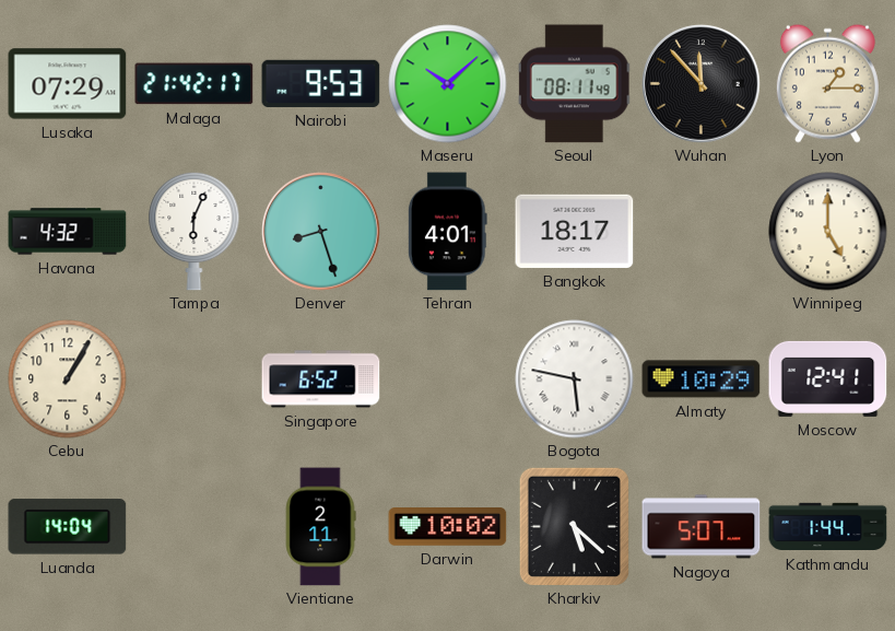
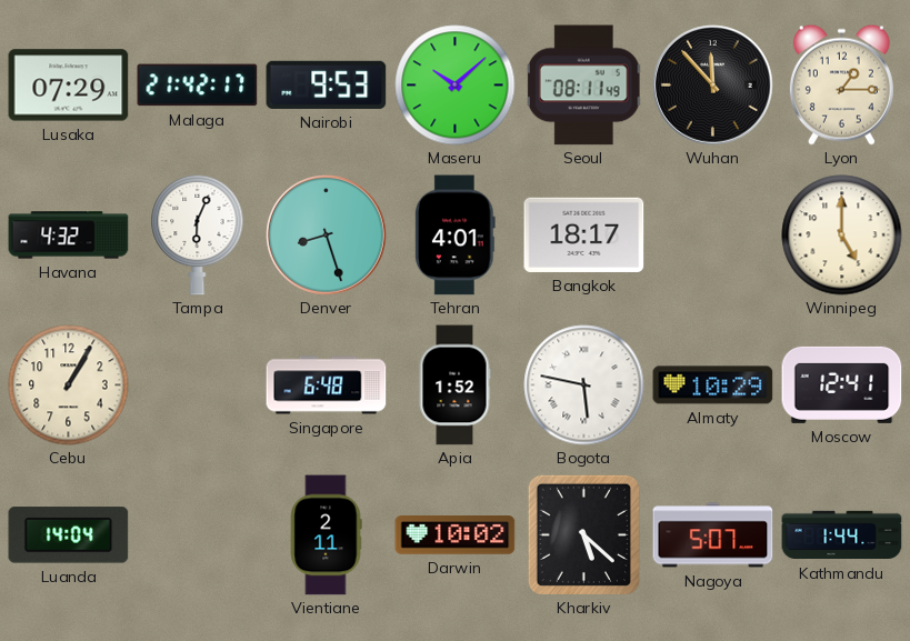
Singapore: 6:52 -> 6:48 (327, 385)
Apia: none -> 1:52 (454, 385)
